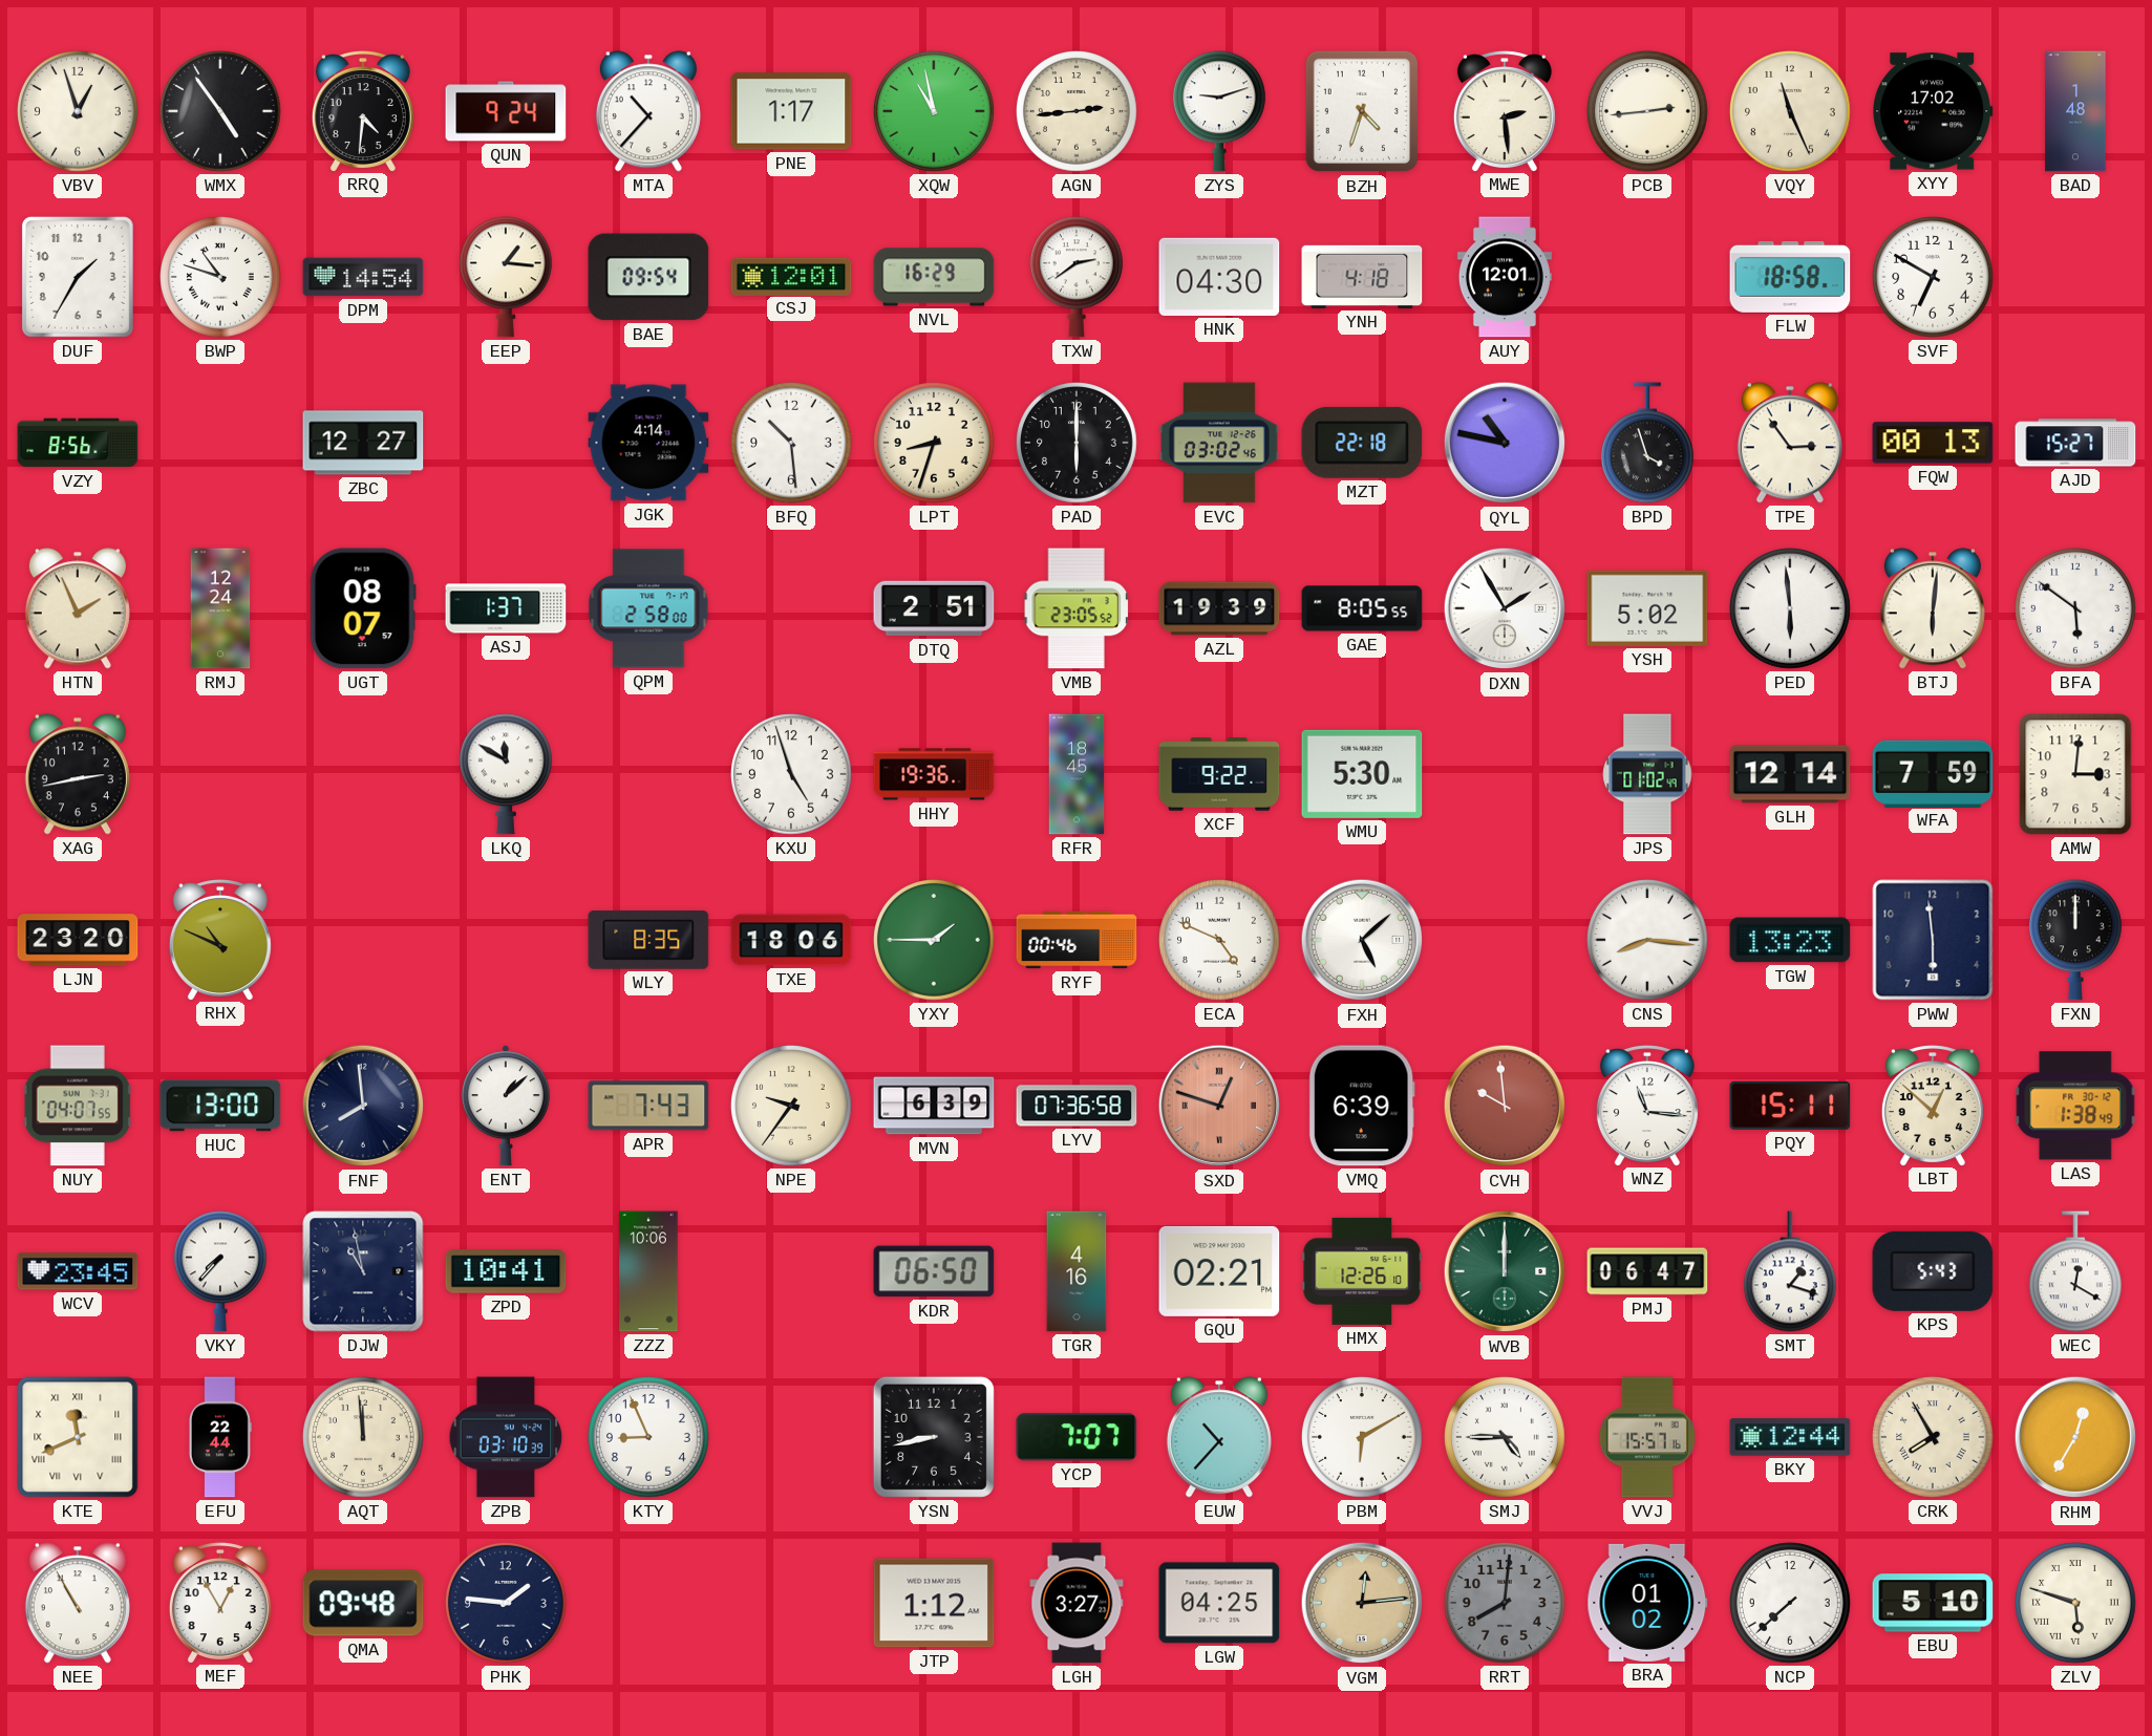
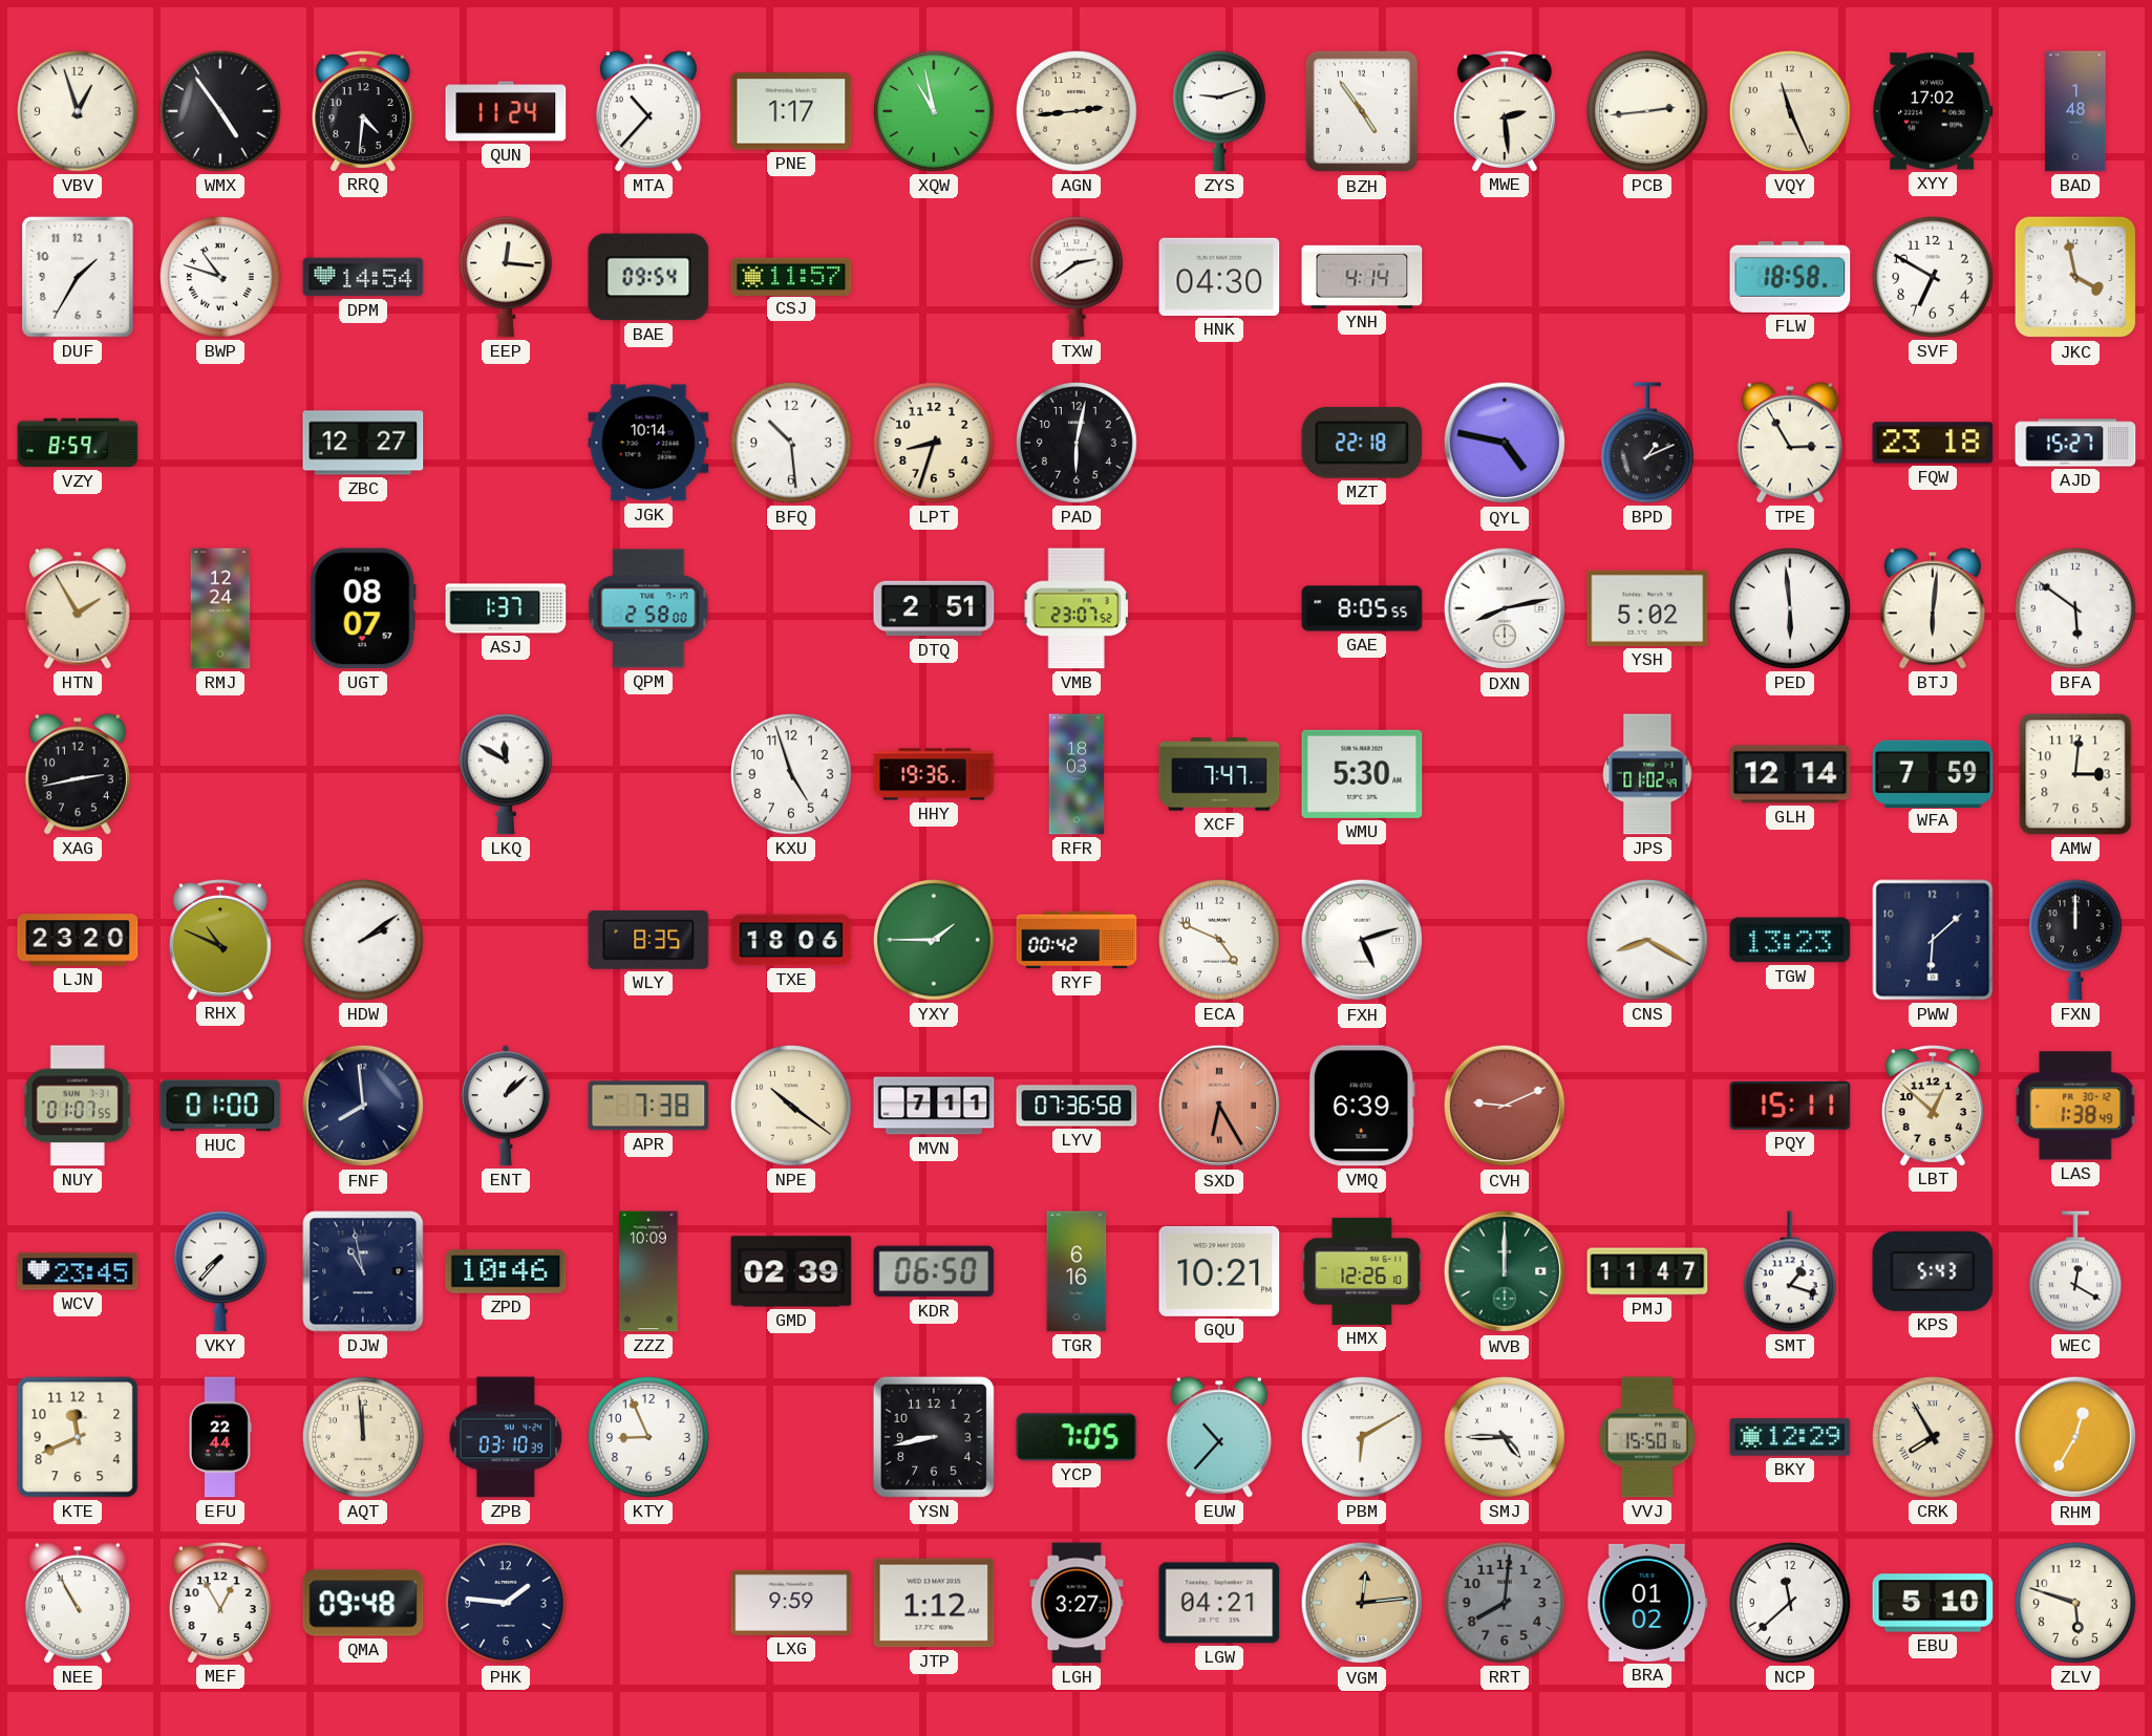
QUN: 9:24 -> 11:24 (506, 111)
BZH: 4:33 -> 4:54 (1361, 111)
EEP: 1:16 -> 12:16 (506, 277)
CSJ: 12:01 -> 11:57 (791, 276)
NVL: 16:29 -> none (934, 277)
YNH: 4:18 -> 4:14 (1362, 277)
AUY: 12:01 -> none (1505, 277)
JKC: none -> 3:58 (2075, 277)
VZY: 8:56 -> 8:59 (78, 443)
JGK: 4:14 -> 10:14 (648, 443)
PAD: 6:00 -> 6:02 (1078, 444)
EVC: 03:02 -> none (1220, 443)
QYL: 10:47 -> 4:47 (1505, 443)
BPD: 3:57 -> 1:11 (1647, 443)
TPE: 2:54 -> 2:55 (1790, 443)
FQW: 00:13 -> 23:18 (1933, 443)
HTN: 1:56 -> 1:55 (78, 608)
VMB: 23:05 -> 23:07 (1077, 608)
AZL: 19:39 -> none (1219, 608)
DXN: 1:55 -> 8:13 (1505, 608)
RFR: 18:45 -> 18:03 (1077, 774)
XCF: 9:22 -> 7:47 (1219, 774)
HDW: none -> 2:09 (364, 941)
RYF: 00:46 -> 00:42 (1077, 940)
FXH: 5:08 -> 5:12 (1362, 940)
CNS: 8:16 -> 8:20 (1648, 941)
PWW: 5:59 -> 6:08 (1933, 940)
NUY: 04:07 -> 01:07 (78, 1106)
HUC: 13:00 -> 01:00 (220, 1106)
APR: 7:43 -> 7:38 (648, 1106)
NPE: 9:36 -> 10:21 (792, 1107)
MVN: 6:39 -> 7:11 (934, 1106)
SXD: 12:48 -> 6:25 (1219, 1106)
CVH: 9:59 -> 9:11 (1505, 1106)
WNZ: 11:16 -> none (1647, 1106)
ZPD: 10:41 -> 10:46 (506, 1271)
ZZZ: 10:06 -> 10:09 (648, 1271)
GMD: none -> 02:39 (791, 1271)
TGR: 4:16 -> 6:16 (1077, 1271)
GQU: 02:21 -> 10:21 (1219, 1271)
PMJ: 06:47 -> 11:47 (1647, 1271)
KTE numerals: Roman -> Arabic (78, 1437)
YCP: 7:07 -> 7:05 (1077, 1437)
VVJ: 15:57 -> 15:50 (1647, 1437)
BKY: 12:44 -> 12:29 (1790, 1437)
LXG: none -> 9:59 (791, 1603)
LGW: 04:25 -> 04:21 (1219, 1603)
NCP: 7:38 -> 11:38 (1791, 1604)
ZLV numerals: Roman -> Arabic (2076, 1604)
